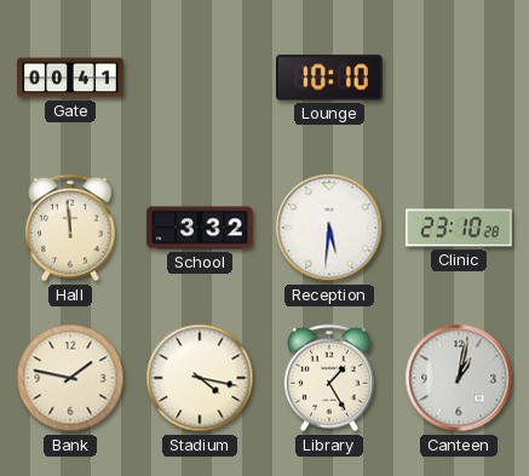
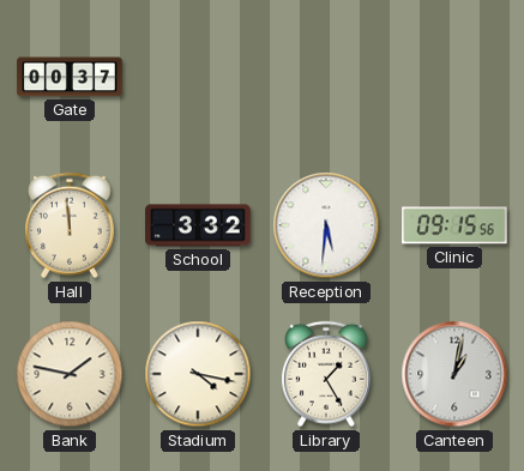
Gate: 00:41 -> 00:37 (70, 77)
Lounge: 10:10 -> none (330, 78)
Clinic: 23:10 -> 09:15 (454, 225)
